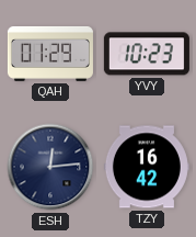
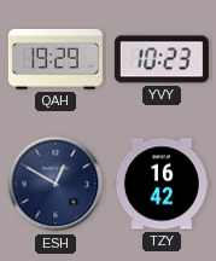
QAH: 01:29 -> 19:29 (56, 59)
ESH: 12:14 -> 12:50 (56, 184)
